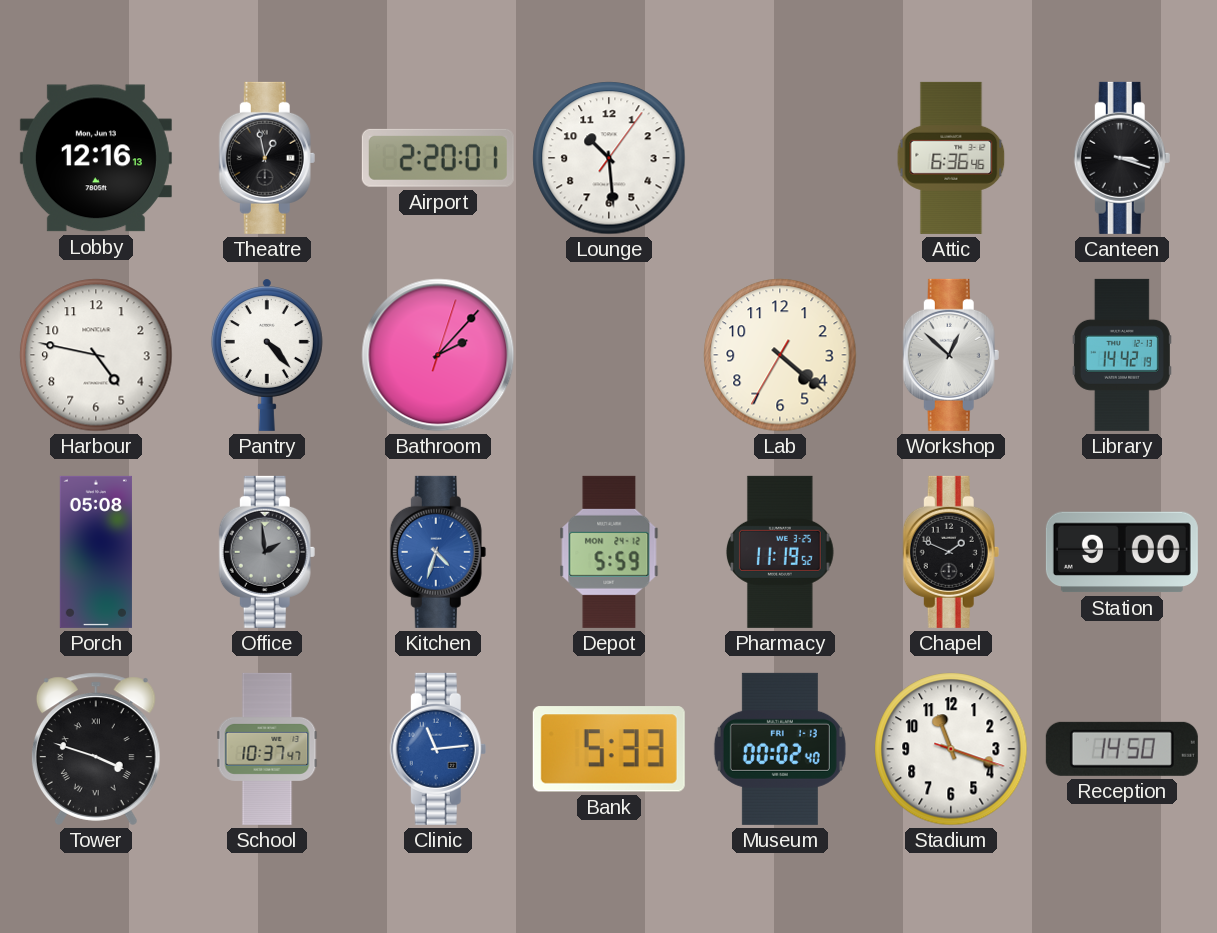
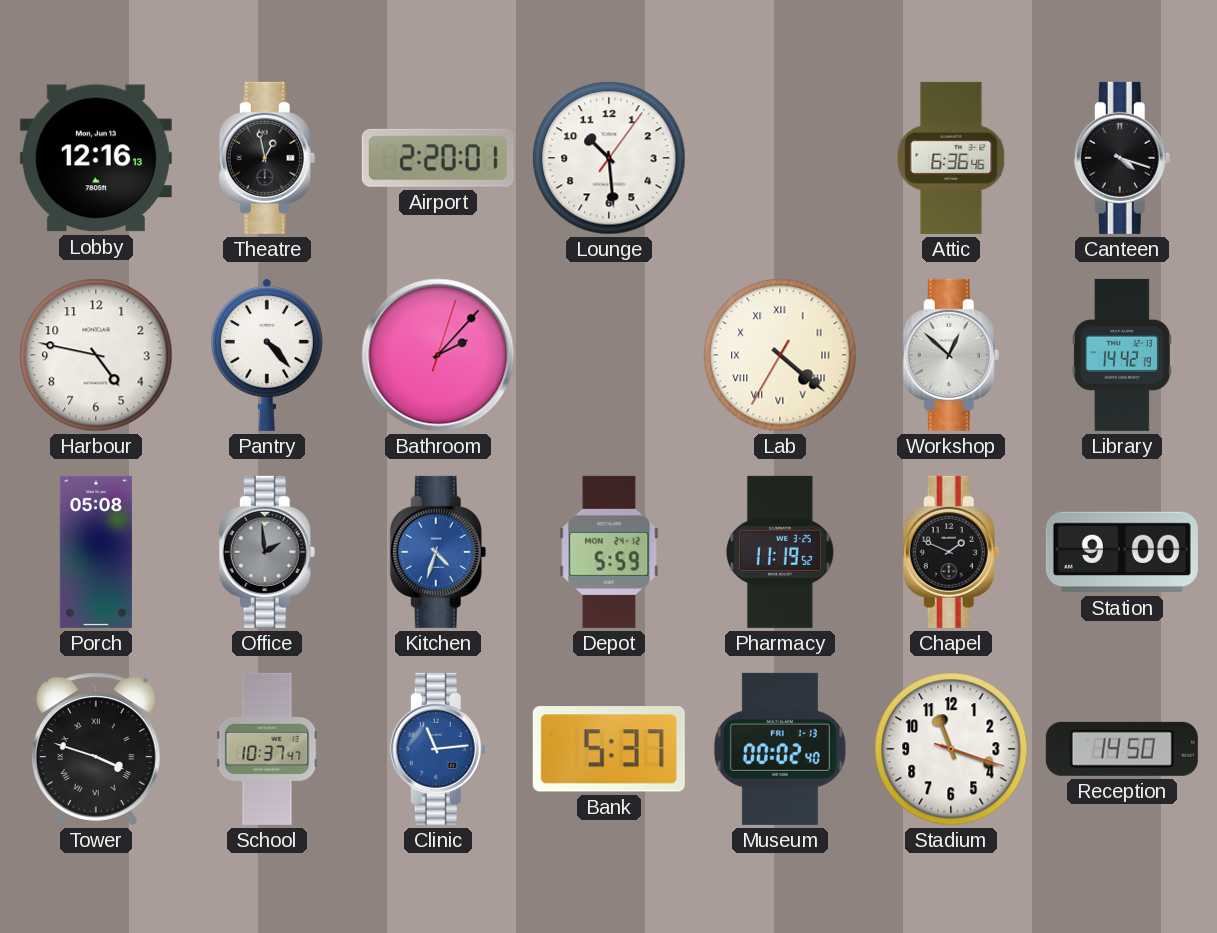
Canteen: 3:18 -> 4:18 (1122, 158)
Lab numerals: Arabic -> Roman (780, 355)
Bank: 5:33 -> 5:37 (609, 749)
